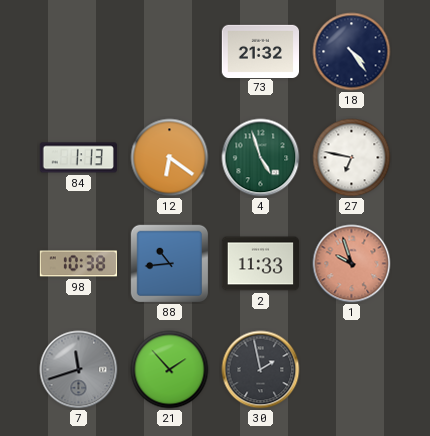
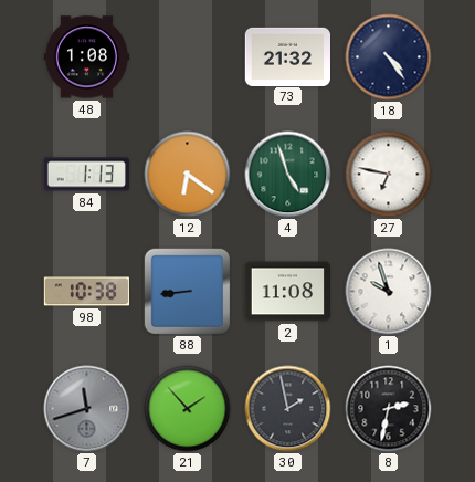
48: none -> 1:08 (86, 57)
88: 10:44 -> 8:44 (188, 292)
2: 11:33 -> 11:08 (287, 292)
1 dial: salmon -> white (389, 292)
8: none -> 2:32 (389, 409)
